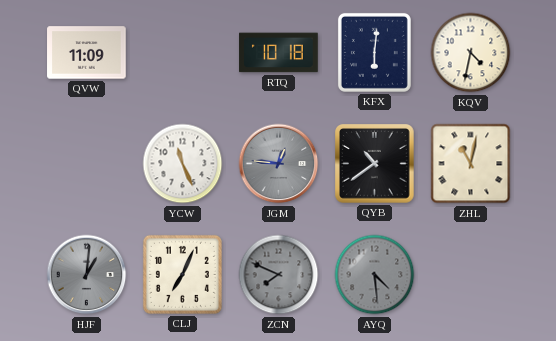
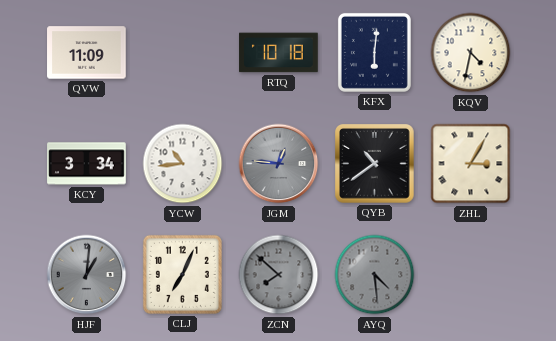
KCY: none -> 3:34 (87, 164)
YCW: 11:26 -> 10:44 (183, 164)
ZHL: 11:02 -> 3:05 (471, 164)
ZCN: 7:49 -> 7:52 (279, 275)
